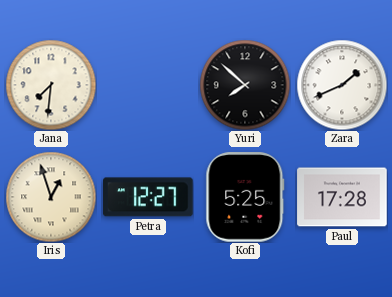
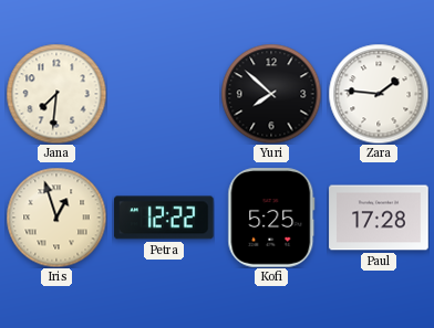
Zara: 1:41 -> 1:46 (379, 94)
Petra: 12:27 -> 12:22 (164, 218)
